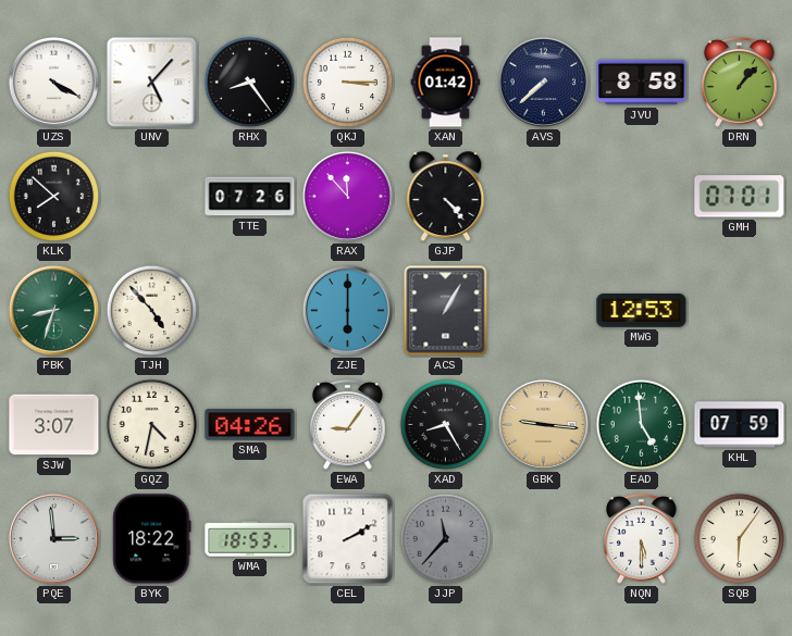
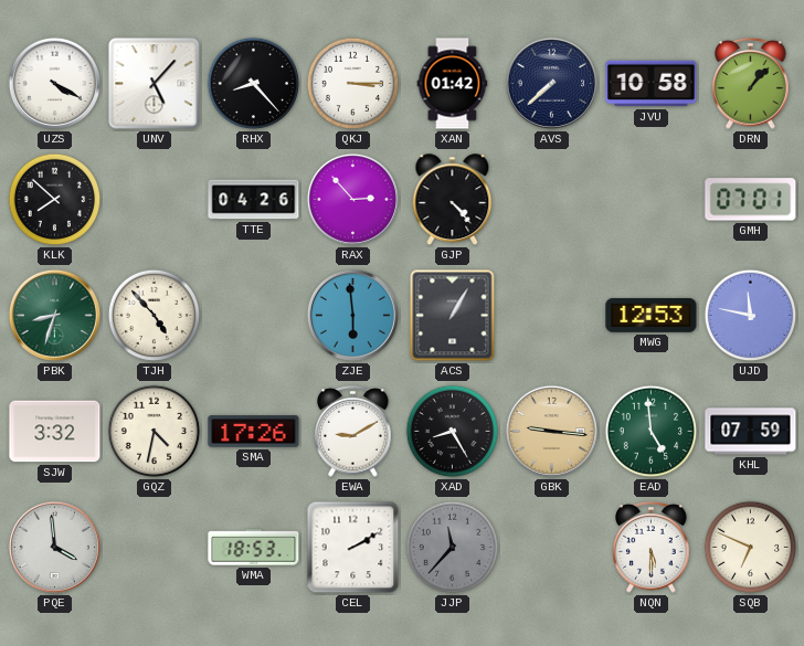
RHX: 8:24 -> 8:23 (254, 84)
JVU: 8:58 -> 10:58 (652, 84)
TTE: 07:26 -> 04:26 (254, 200)
RAX: 11:53 -> 2:53 (352, 199)
ZJE: 6:00 -> 5:59 (352, 315)
UJD: none -> 11:47 (751, 316)
SJW: 3:07 -> 3:32 (55, 432)
SMA: 04:26 -> 17:26 (254, 432)
EWA: 9:06 -> 9:10 (353, 432)
PQE: 2:59 -> 3:59 (54, 547)
BYK: 18:22 -> none (152, 539)
SQB: 6:06 -> 6:49 (751, 548)
